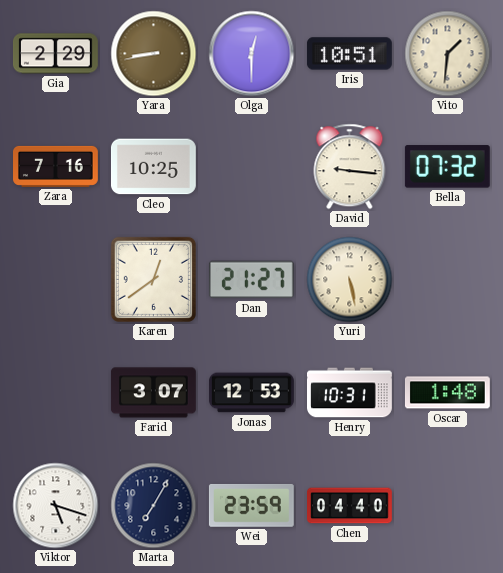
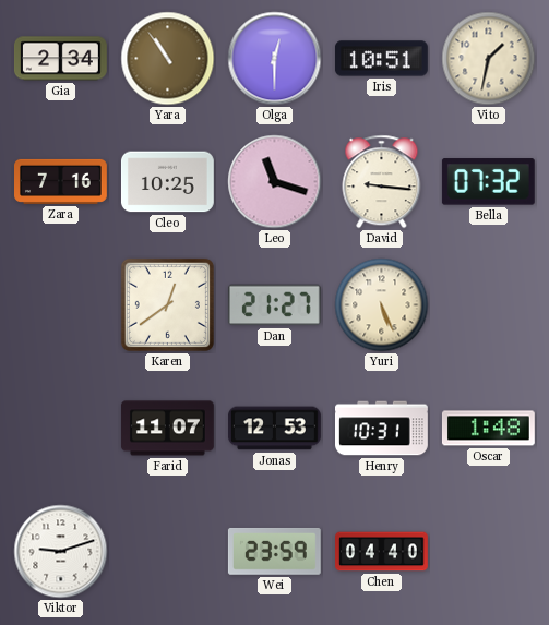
Gia: 2:29 -> 2:34 (60, 59)
Yara: 8:43 -> 10:54 (168, 59)
Vito: 1:31 -> 1:32 (489, 59)
Leo: none -> 11:18 (275, 182)
Yuri: 5:28 -> 5:26 (382, 305)
Farid: 3:07 -> 11:07 (167, 429)
Viktor: 5:18 -> 9:12 (61, 552)
Marta: 7:05 -> none (154, 506)
